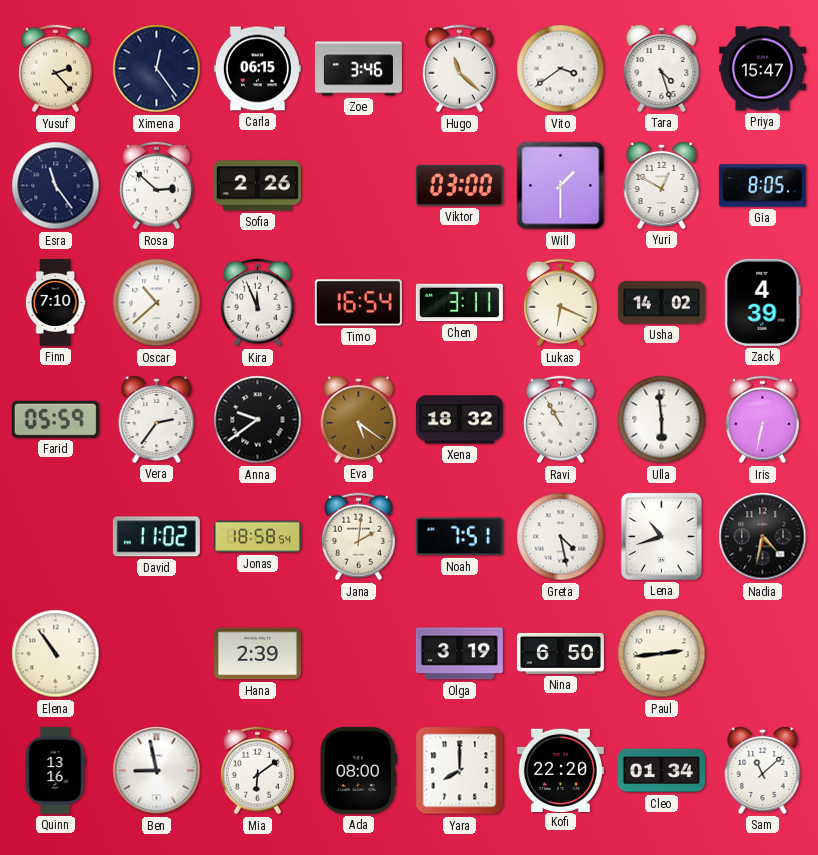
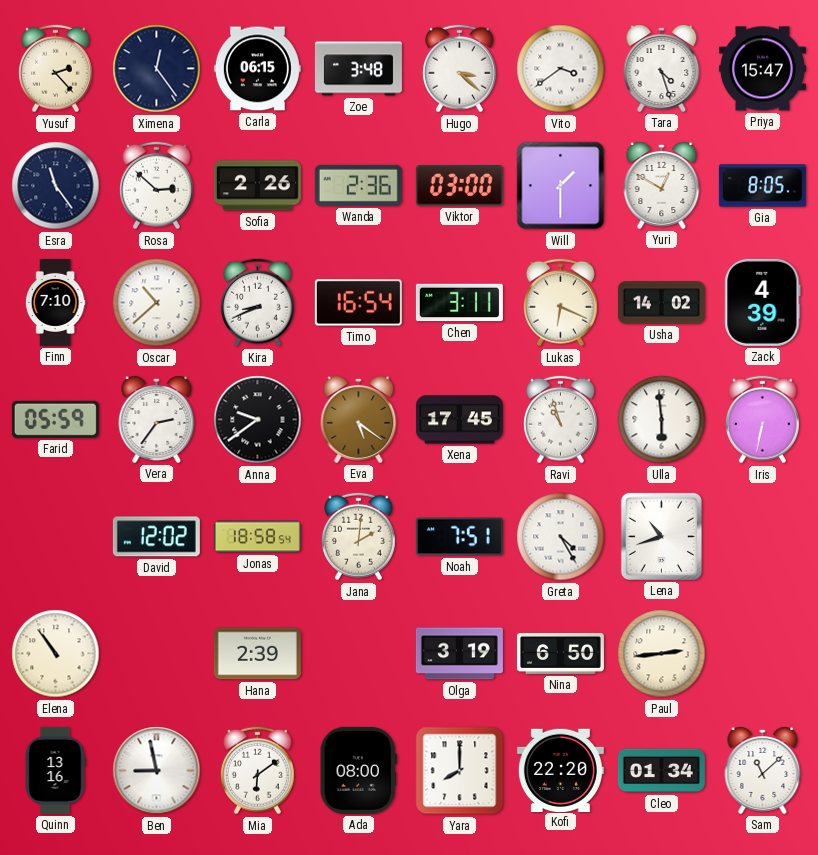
Zoe: 3:46 -> 3:48 (358, 69)
Hugo: 11:22 -> 3:22 (459, 69)
Wanda: none -> 2:36 (358, 185)
Kira: 11:56 -> 8:41 (257, 303)
Xena: 18:32 -> 17:45 (459, 420)
Ravi: 10:55 -> 10:57 (560, 420)
David: 11:02 -> 12:02 (156, 537)
Greta: 4:28 -> 4:25 (561, 537)
Nadia: 4:32 -> none (763, 537)
